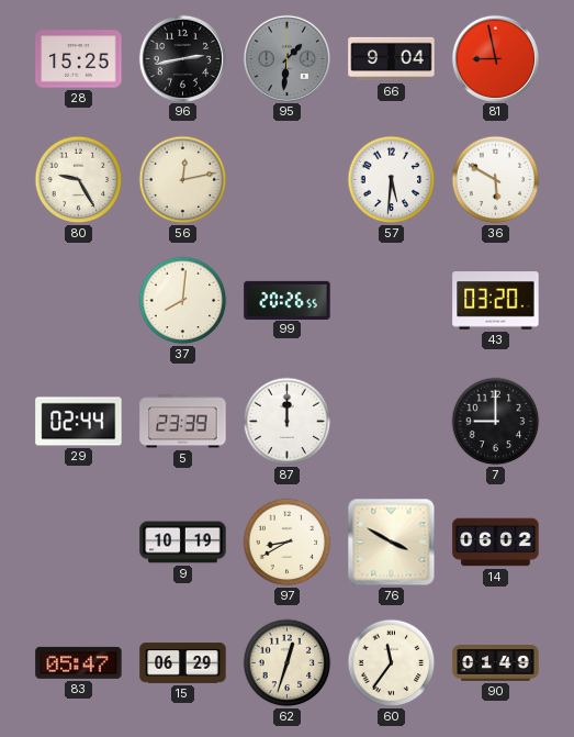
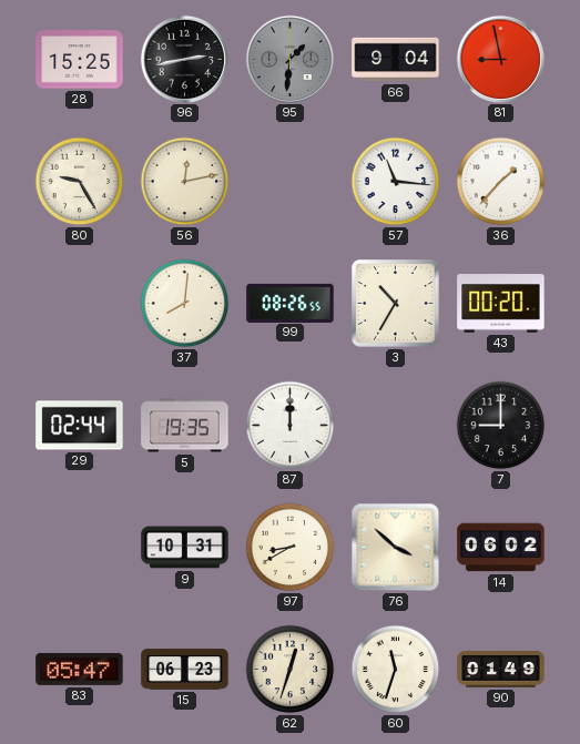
57: 5:31 -> 11:16 (396, 182)
36: 5:50 -> 1:37 (501, 182)
99: 20:26 -> 08:26 (291, 303)
3: none -> 10:35 (396, 304)
43: 03:20 -> 00:20 (501, 304)
5: 23:39 -> 19:35 (185, 426)
9: 10:19 -> 10:31 (185, 548)
76: 3:50 -> 3:52 (396, 548)
15: 06:29 -> 06:23 (185, 670)
60: 11:36 -> 11:33 (396, 670)
